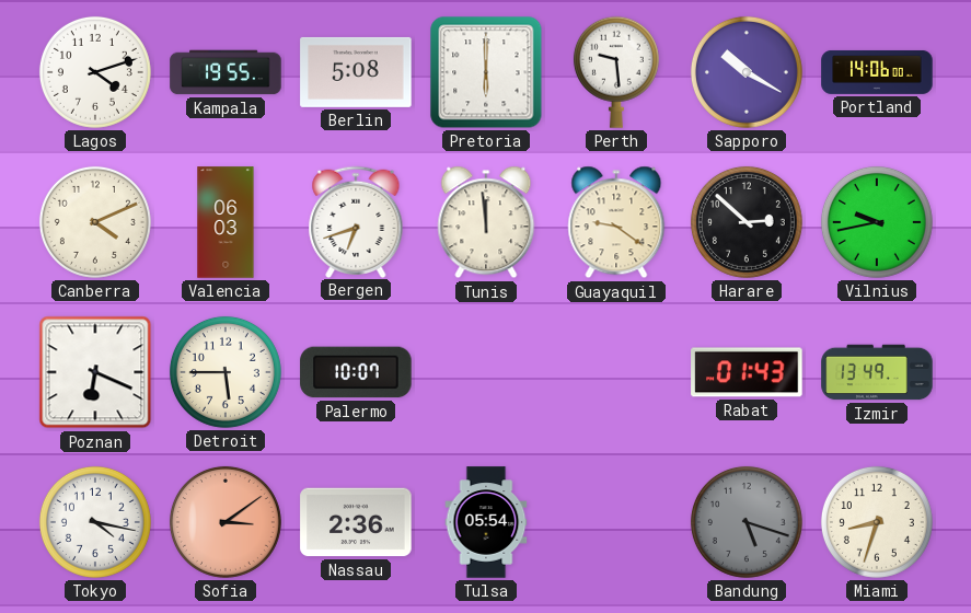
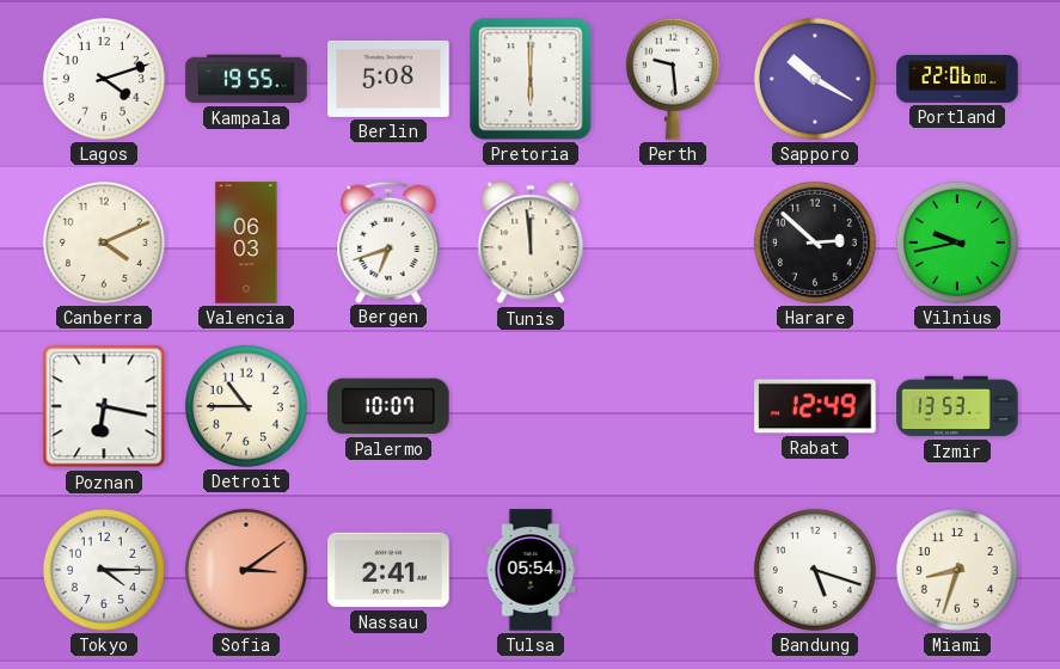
Portland: 14:06 -> 22:06 (957, 79)
Guayaquil: 9:21 -> none (616, 222)
Poznan: 6:19 -> 6:17 (104, 406)
Detroit: 5:45 -> 10:45 (246, 406)
Rabat: 01:43 -> 12:49 (815, 406)
Izmir: 13:49 -> 13:53 (957, 406)
Tokyo: 4:17 -> 4:15 (104, 570)
Nassau: 2:36 -> 2:41 (388, 570)
Bandung dial: grey -> white (815, 570)
